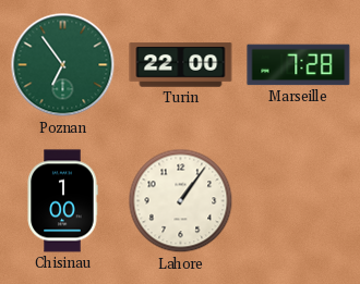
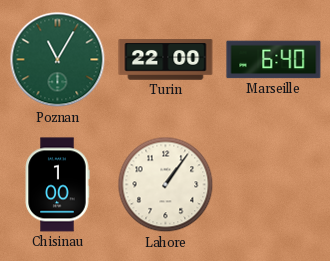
Poznan: 6:54 -> 11:05 (58, 60)
Marseille: 7:28 -> 6:40 (274, 60)
